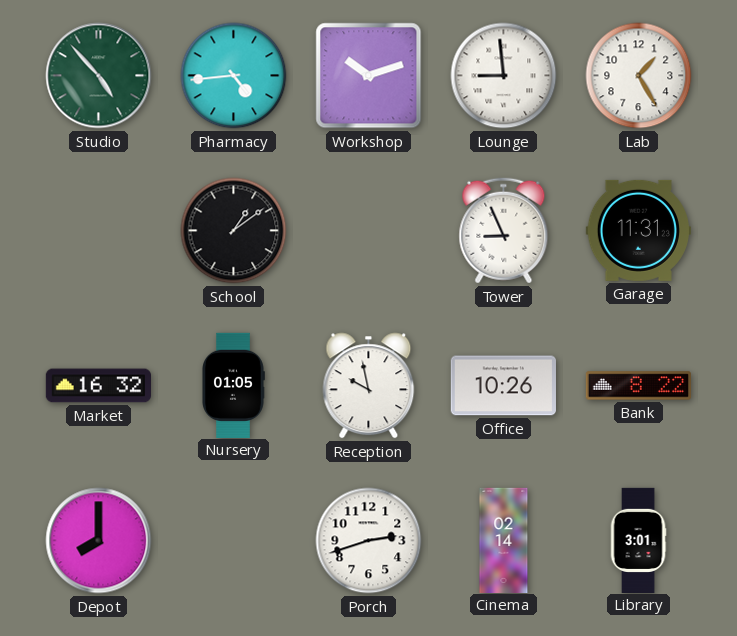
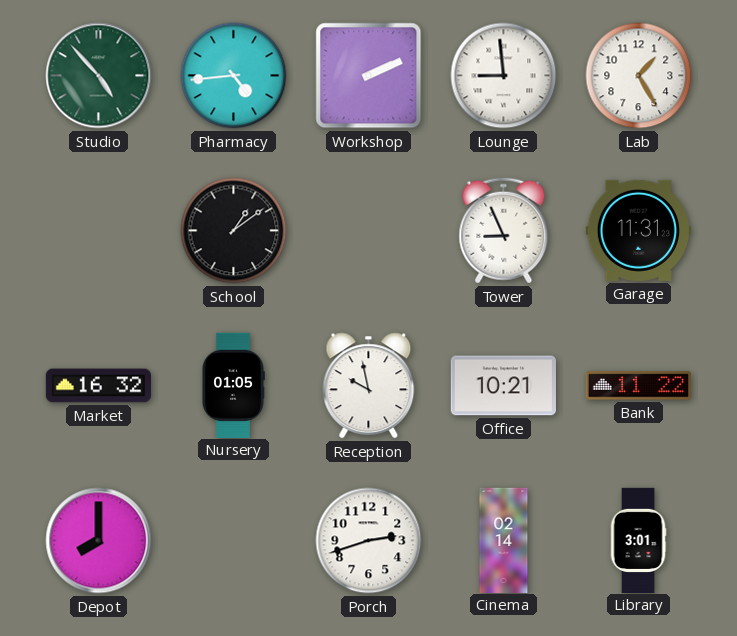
Workshop: 10:12 -> 2:11 (369, 76)
Office: 10:26 -> 10:21 (503, 386)
Bank: 8:22 -> 11:22 (638, 386)
